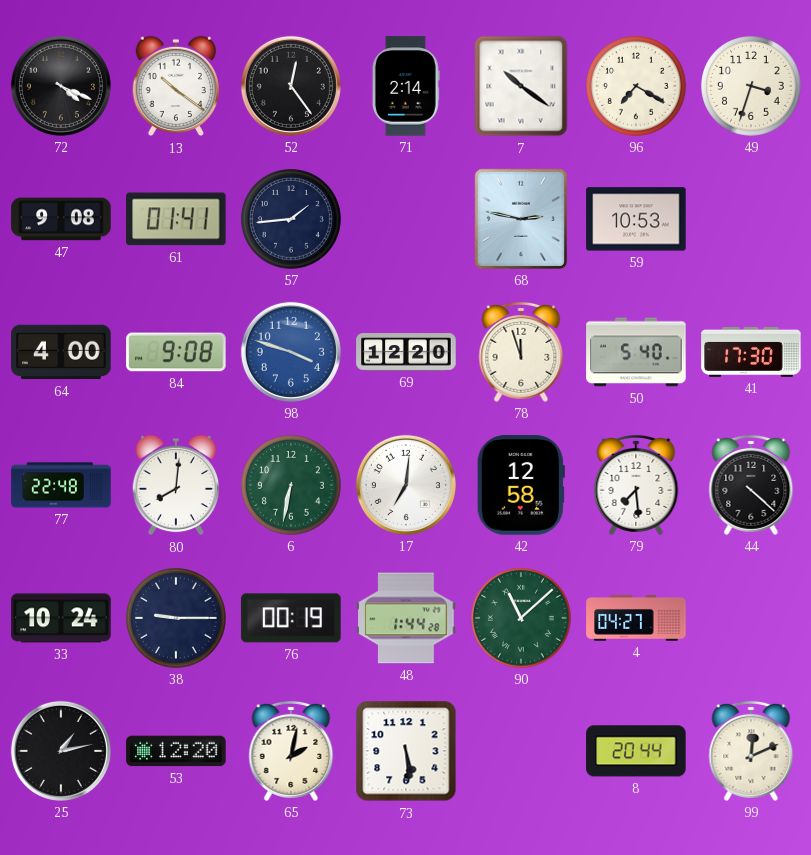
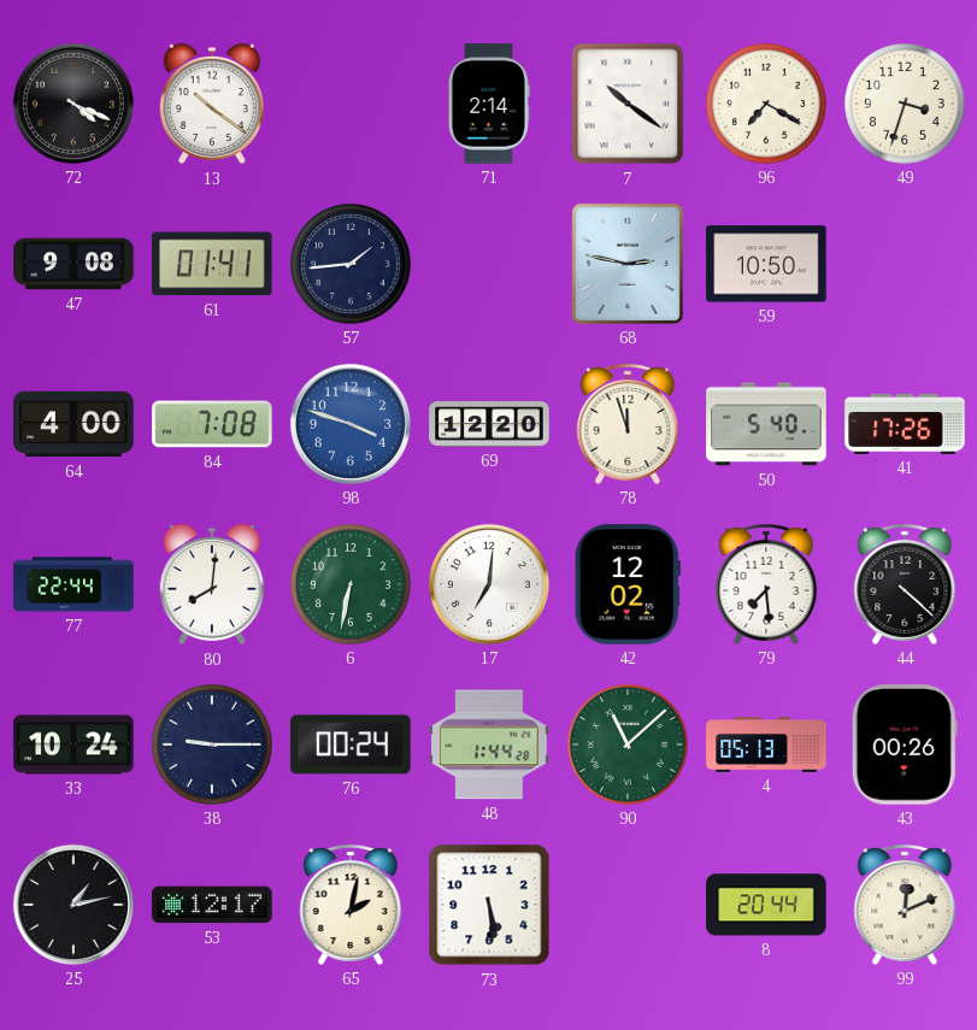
52: 12:24 -> none (291, 86)
59: 10:53 -> 10:50 (766, 264)
84: 9:08 -> 7:08 (212, 424)
41: 17:30 -> 17:26 (905, 424)
77: 22:48 -> 22:44 (73, 584)
42: 12:58 -> 12:02 (628, 584)
76: 00:19 -> 00:24 (351, 744)
4: 04:27 -> 05:13 (766, 744)
43: none -> 00:26 (905, 744)
53: 12:20 -> 12:17 (212, 905)
